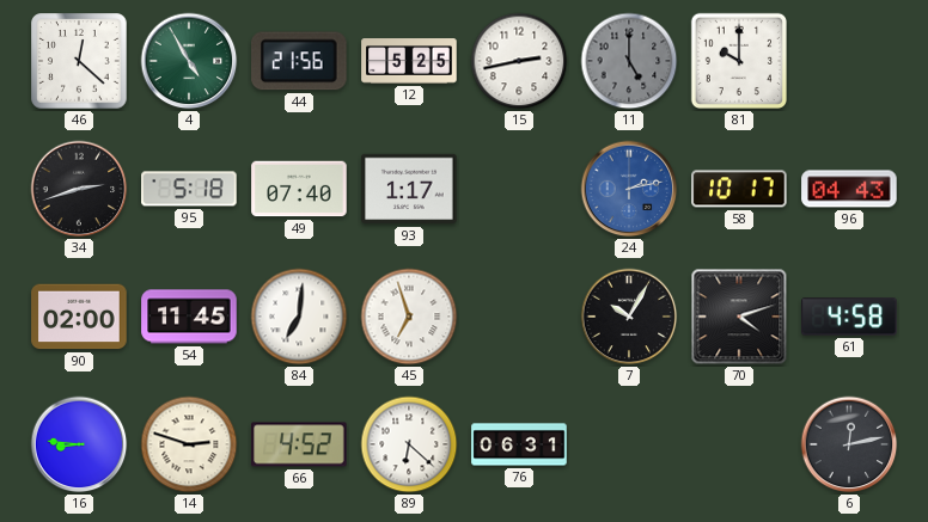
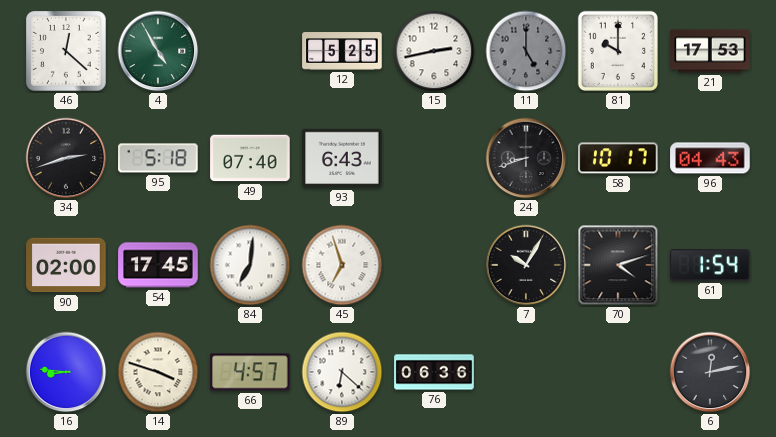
44: 21:56 -> none (300, 61)
21: none -> 17:53 (710, 51)
93: 1:17 -> 6:43 (342, 158)
24: 2:13 -> 8:42 (526, 158)
24 dial: blue -> black (526, 158)
54: 11:45 -> 17:45 (158, 265)
61: 4:58 -> 1:54 (710, 265)
14: 2:48 -> 3:48 (158, 372)
66: 4:52 -> 4:57 (250, 372)
76: 06:31 -> 06:36 (434, 372)
